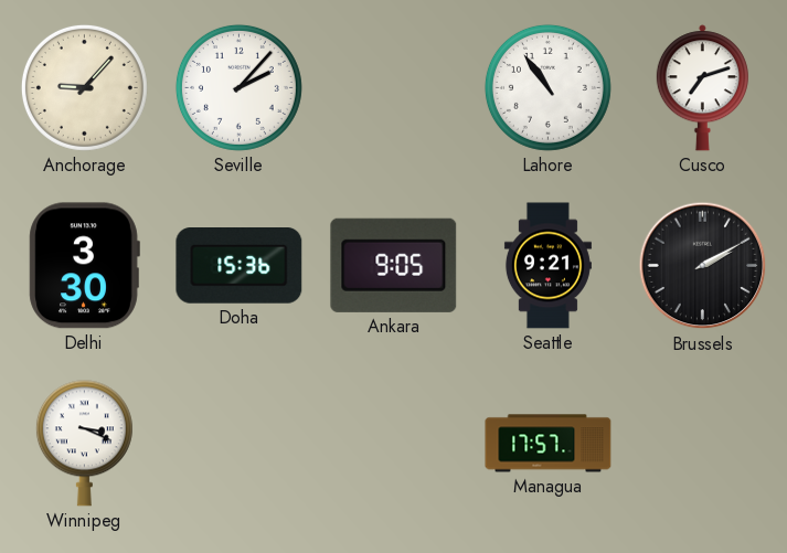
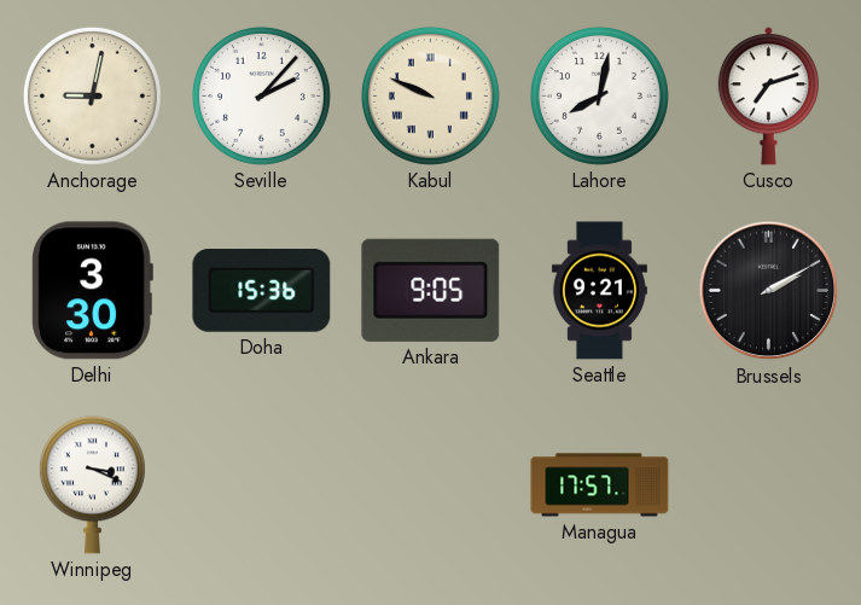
Anchorage: 9:07 -> 9:02 (92, 95)
Kabul: none -> 9:49 (430, 95)
Lahore: 10:54 -> 8:02 (599, 95)
